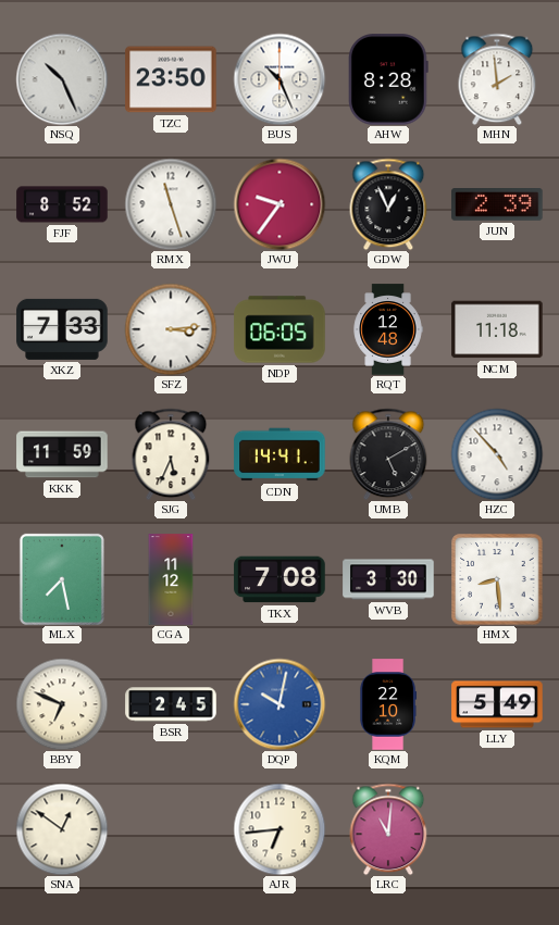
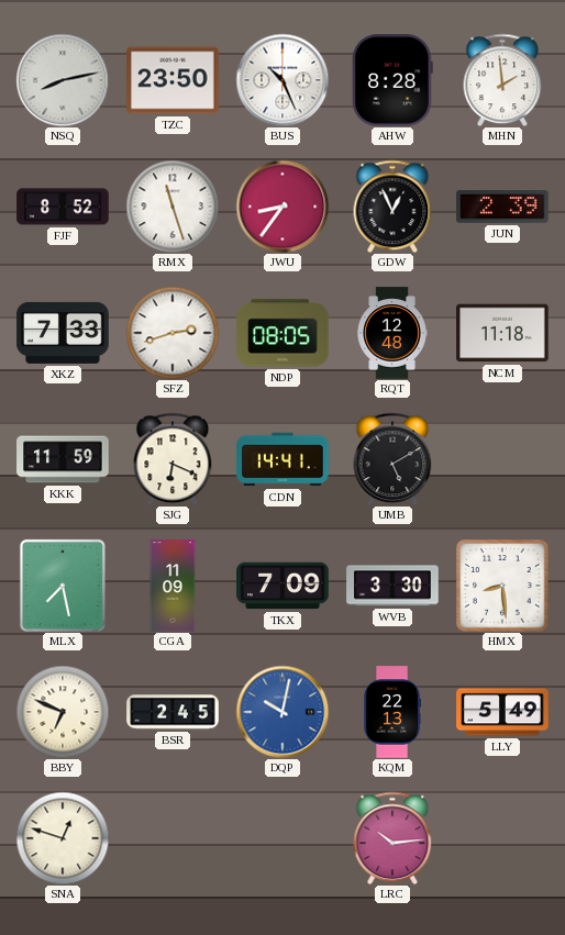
NSQ: 10:26 -> 8:13 (63, 80)
JWU: 9:36 -> 8:36 (282, 207)
SFZ: 3:14 -> 2:42 (173, 333)
NDP: 06:05 -> 08:05 (282, 333)
SJG: 5:34 -> 6:19 (173, 459)
HZC: 4:53 -> none (497, 454)
CGA: 11:12 -> 11:09 (173, 586)
TKX: 7:08 -> 7:09 (282, 586)
KQM: 22:10 -> 22:13 (392, 712)
SNA: 12:51 -> 12:48 (63, 838)
AJR: 6:44 -> none (279, 829)
LRC: 11:01 -> 10:14 (392, 838)
